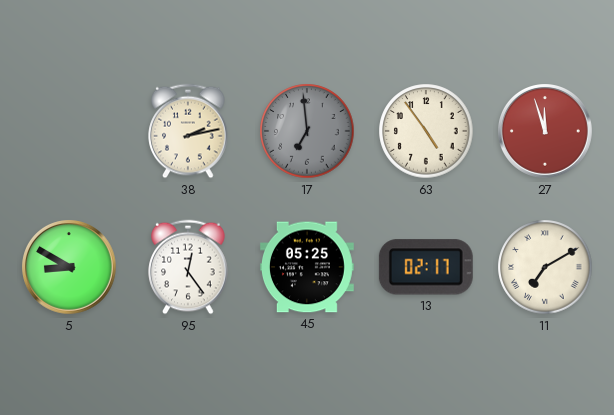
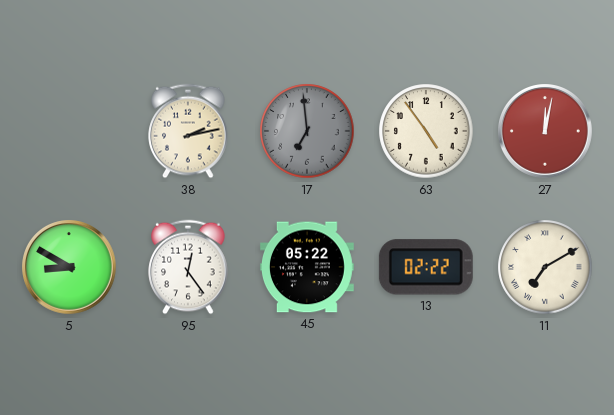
27: 11:57 -> 12:02 (546, 132)
45: 05:25 -> 05:22 (307, 267)
13: 02:17 -> 02:22 (426, 267)
